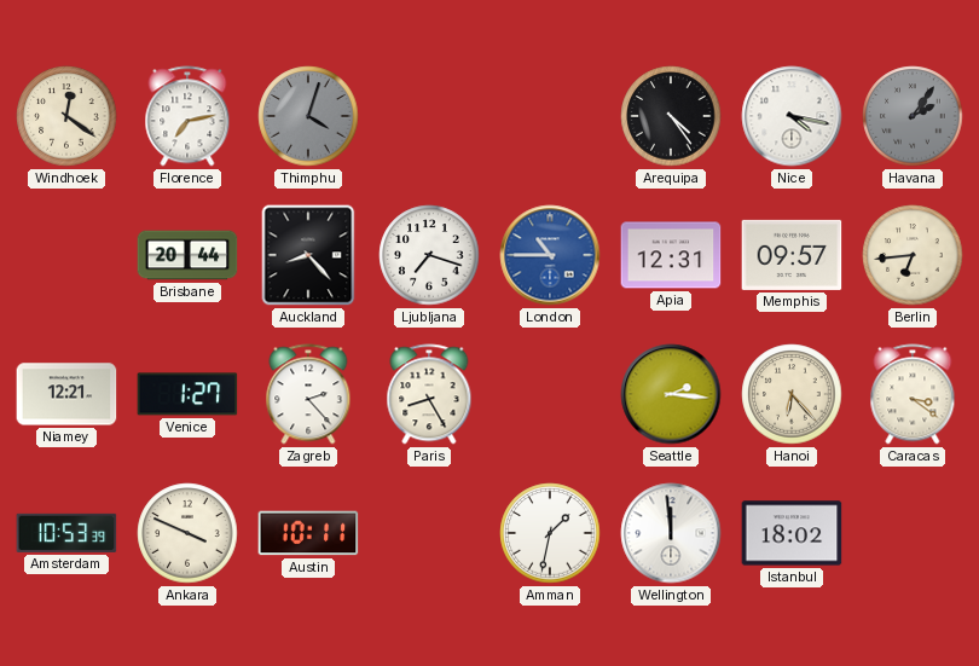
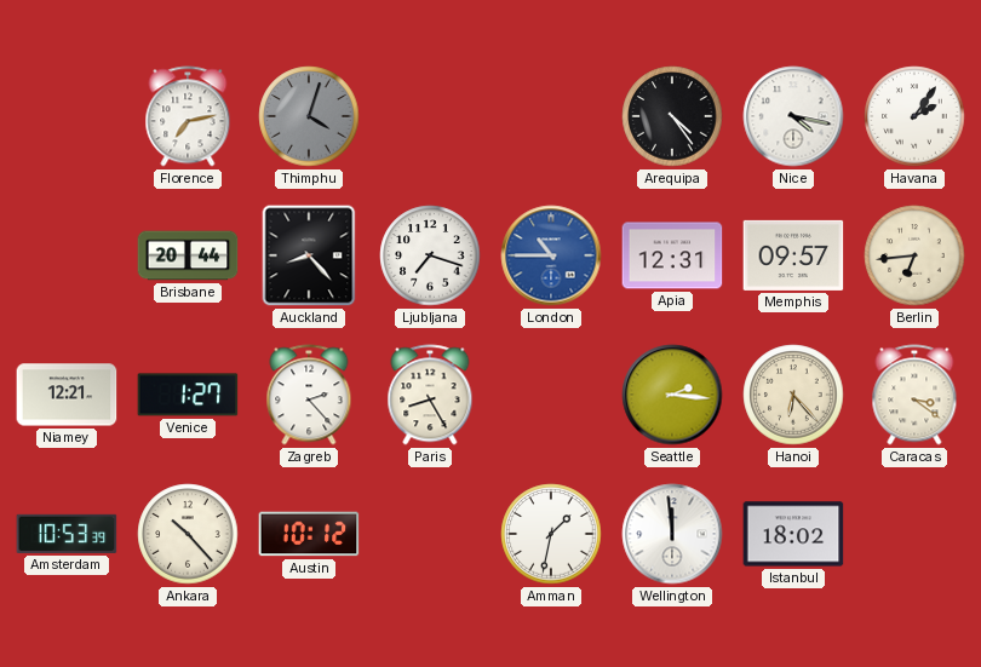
Windhoek: 12:21 -> none (66, 116)
Havana dial: grey -> white (914, 116)
Ankara: 3:49 -> 10:23 (188, 534)
Austin: 10:11 -> 10:12 (309, 534)
